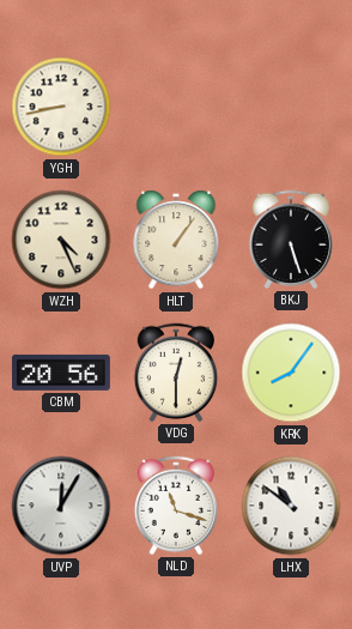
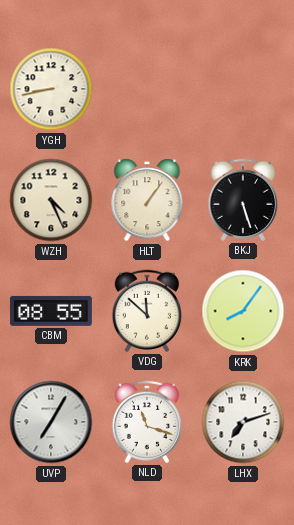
CBM: 20:56 -> 08:55 (51, 311)
VDG: 12:30 -> 11:52 (146, 311)
UVP: 12:05 -> 7:05 (51, 422)
LHX: 10:51 -> 7:12 (243, 422)
